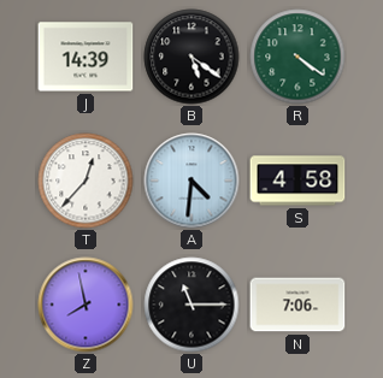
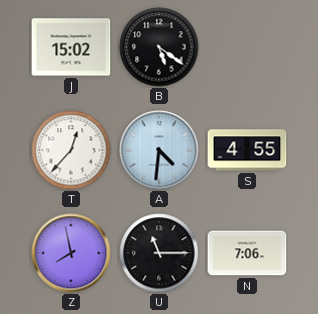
J: 14:39 -> 15:02 (71, 47)
R: 4:21 -> none (297, 57)
S: 4:58 -> 4:55 (247, 150)
